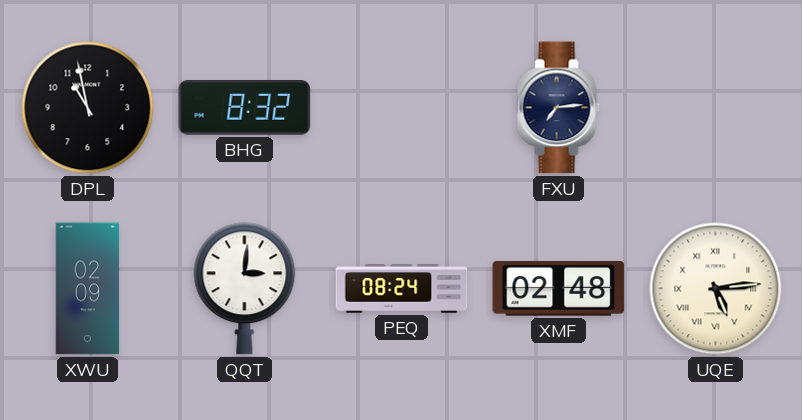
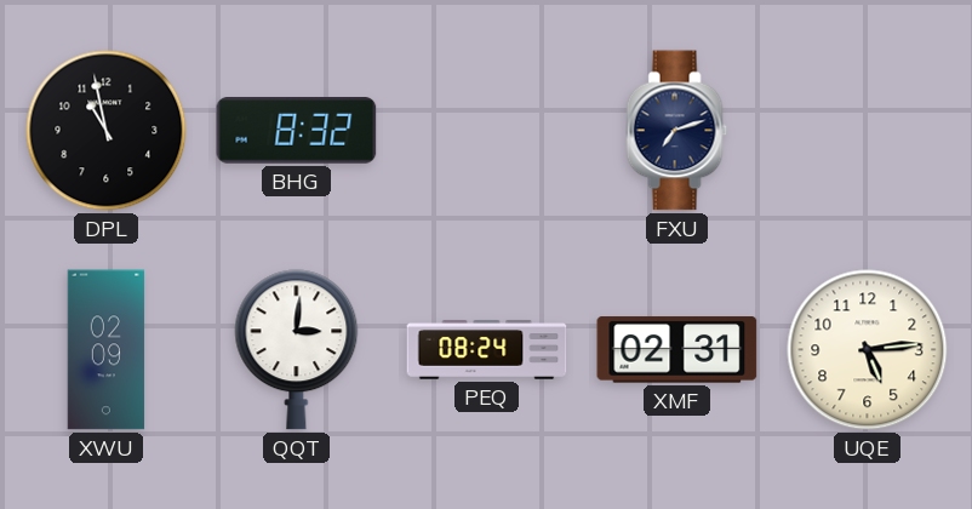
FXU: 7:14 -> 7:12 (677, 131)
XMF: 02:48 -> 02:31 (677, 350)
UQE numerals: Roman -> Arabic (868, 350)
